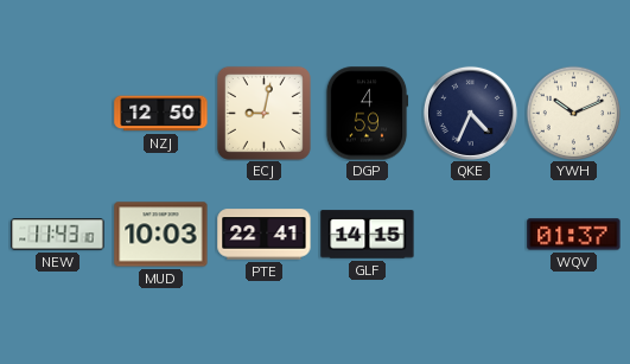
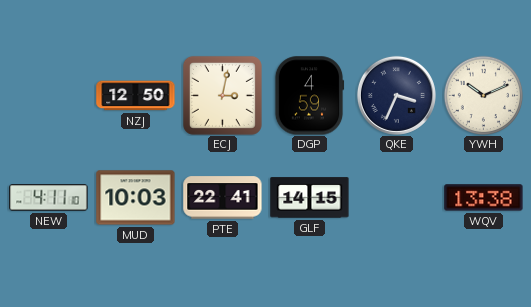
ECJ: 9:02 -> 3:02 (222, 95)
QKE: 4:34 -> 3:34 (396, 95)
NEW: 11:43 -> 4:11 (49, 198)
WQV: 01:37 -> 13:38 (484, 198)
